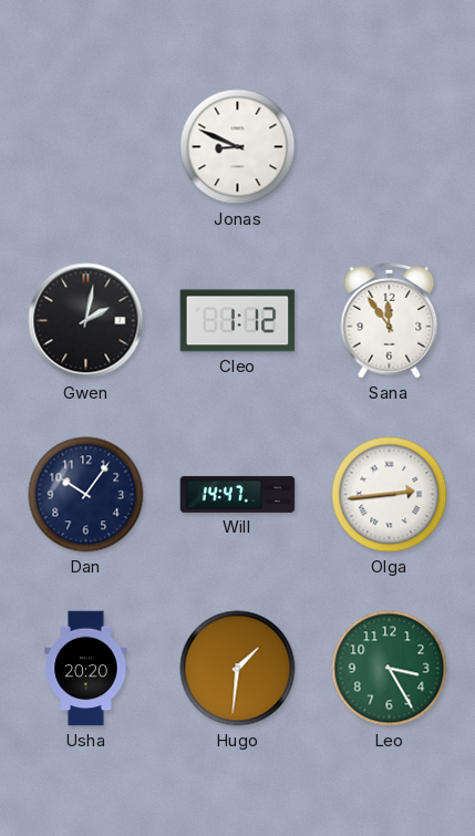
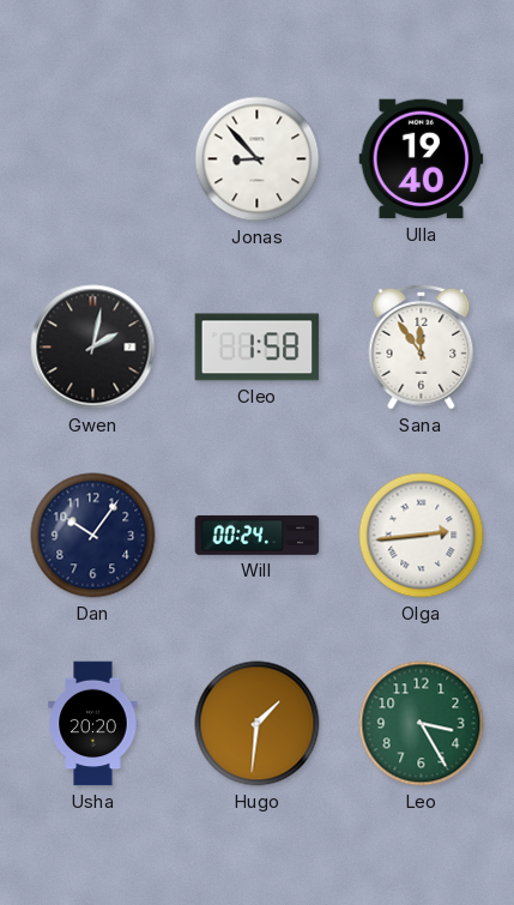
Jonas: 8:49 -> 8:53 (258, 159)
Ulla: none -> 19:40 (422, 159)
Cleo: 1:12 -> 1:58 (258, 348)
Will: 14:47 -> 00:24 (258, 535)
